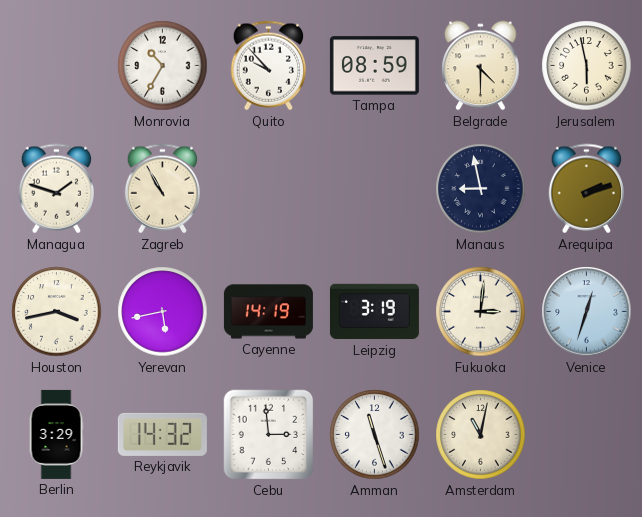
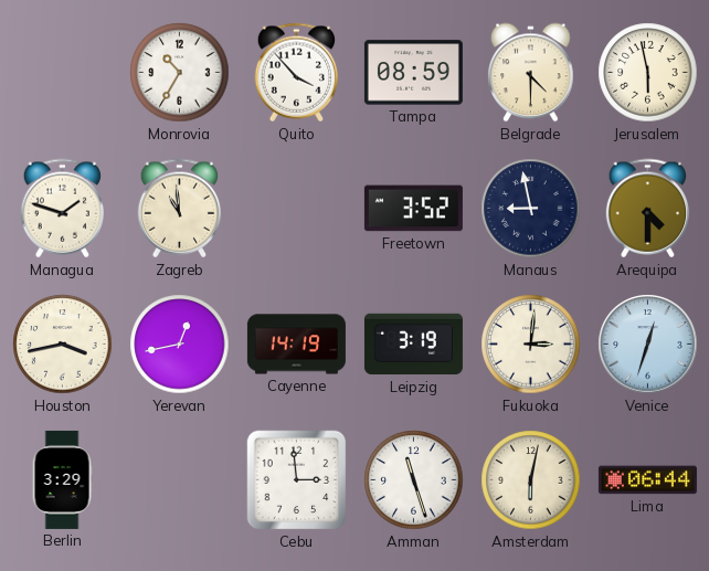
Quito: 9:53 -> 3:53 (296, 73)
Zagreb: 10:55 -> 10:59 (179, 209)
Freetown: none -> 3:52 (413, 209)
Arequipa: 2:12 -> 4:30 (647, 209)
Yerevan: 5:43 -> 12:43 (180, 345)
Reykjavik: 14:32 -> none (162, 434)
Amsterdam: 11:02 -> 6:02 (531, 480)
Lima: none -> 06:44 (647, 480)
